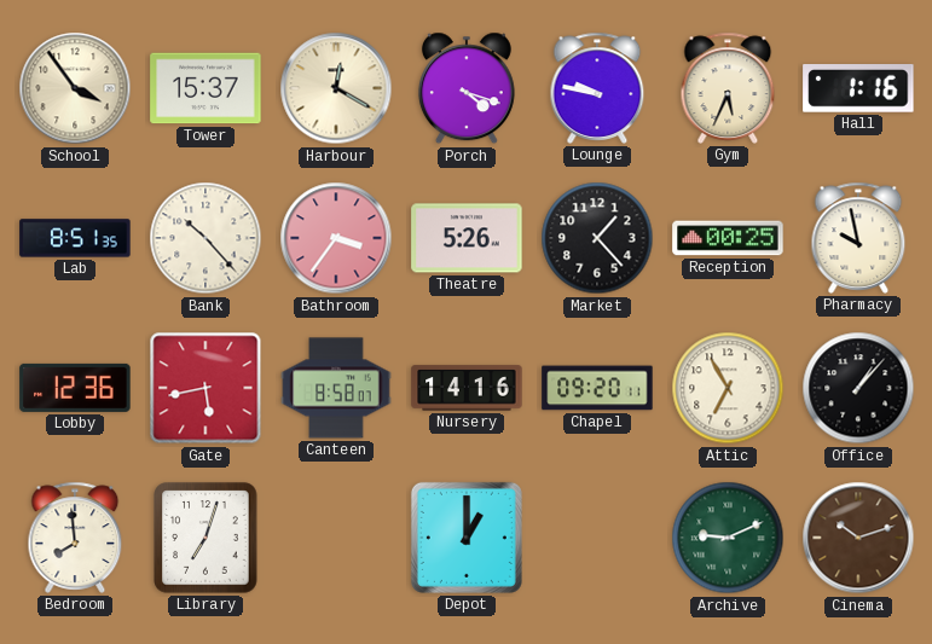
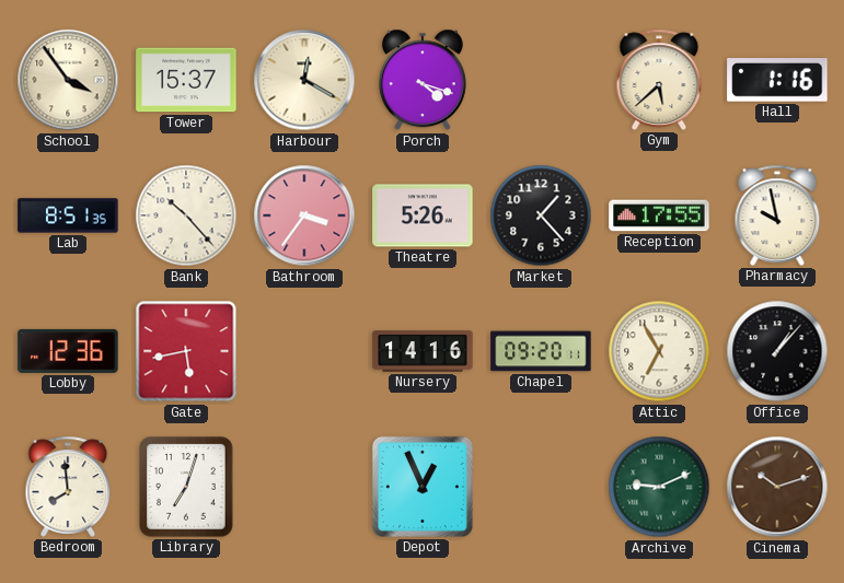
Lounge: 9:47 -> none (597, 88)
Gym: 5:34 -> 5:38 (659, 80)
Reception: 00:25 -> 17:55 (659, 215)
Canteen: 8:58 -> none (336, 388)
Depot: 1:00 -> 12:56 (423, 487)
